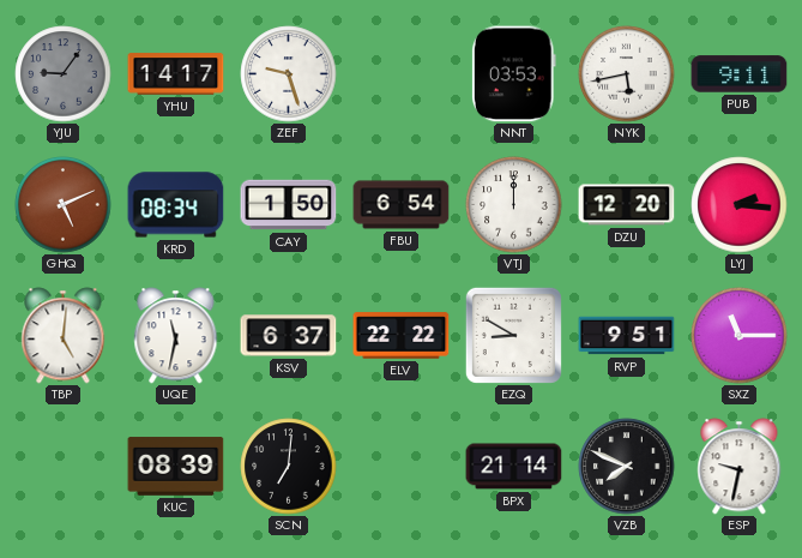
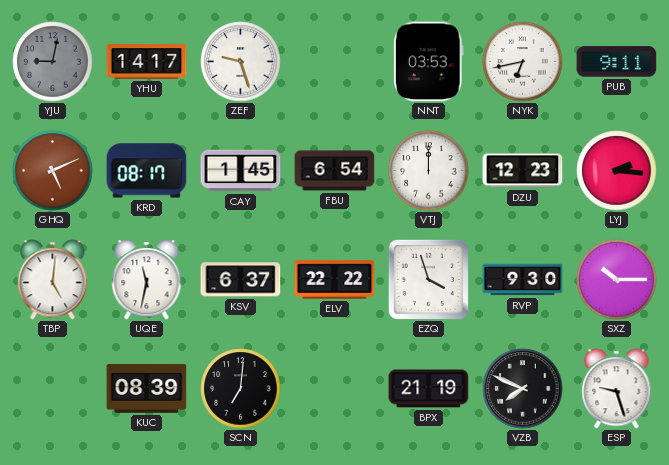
YJU: 9:06 -> 9:02 (53, 62)
NYK: 5:43 -> 6:43 (523, 62)
KRD: 08:34 -> 08:17 (147, 171)
CAY: 1:50 -> 1:45 (241, 171)
DZU: 12:20 -> 12:23 (523, 171)
EZQ: 8:50 -> 3:57 (428, 279)
RVP: 9:51 -> 9:30 (523, 280)
SXZ: 11:15 -> 10:15 (617, 280)
BPX: 21:14 -> 21:19 (429, 389)
ESP: 9:32 -> 9:27 (617, 389)
